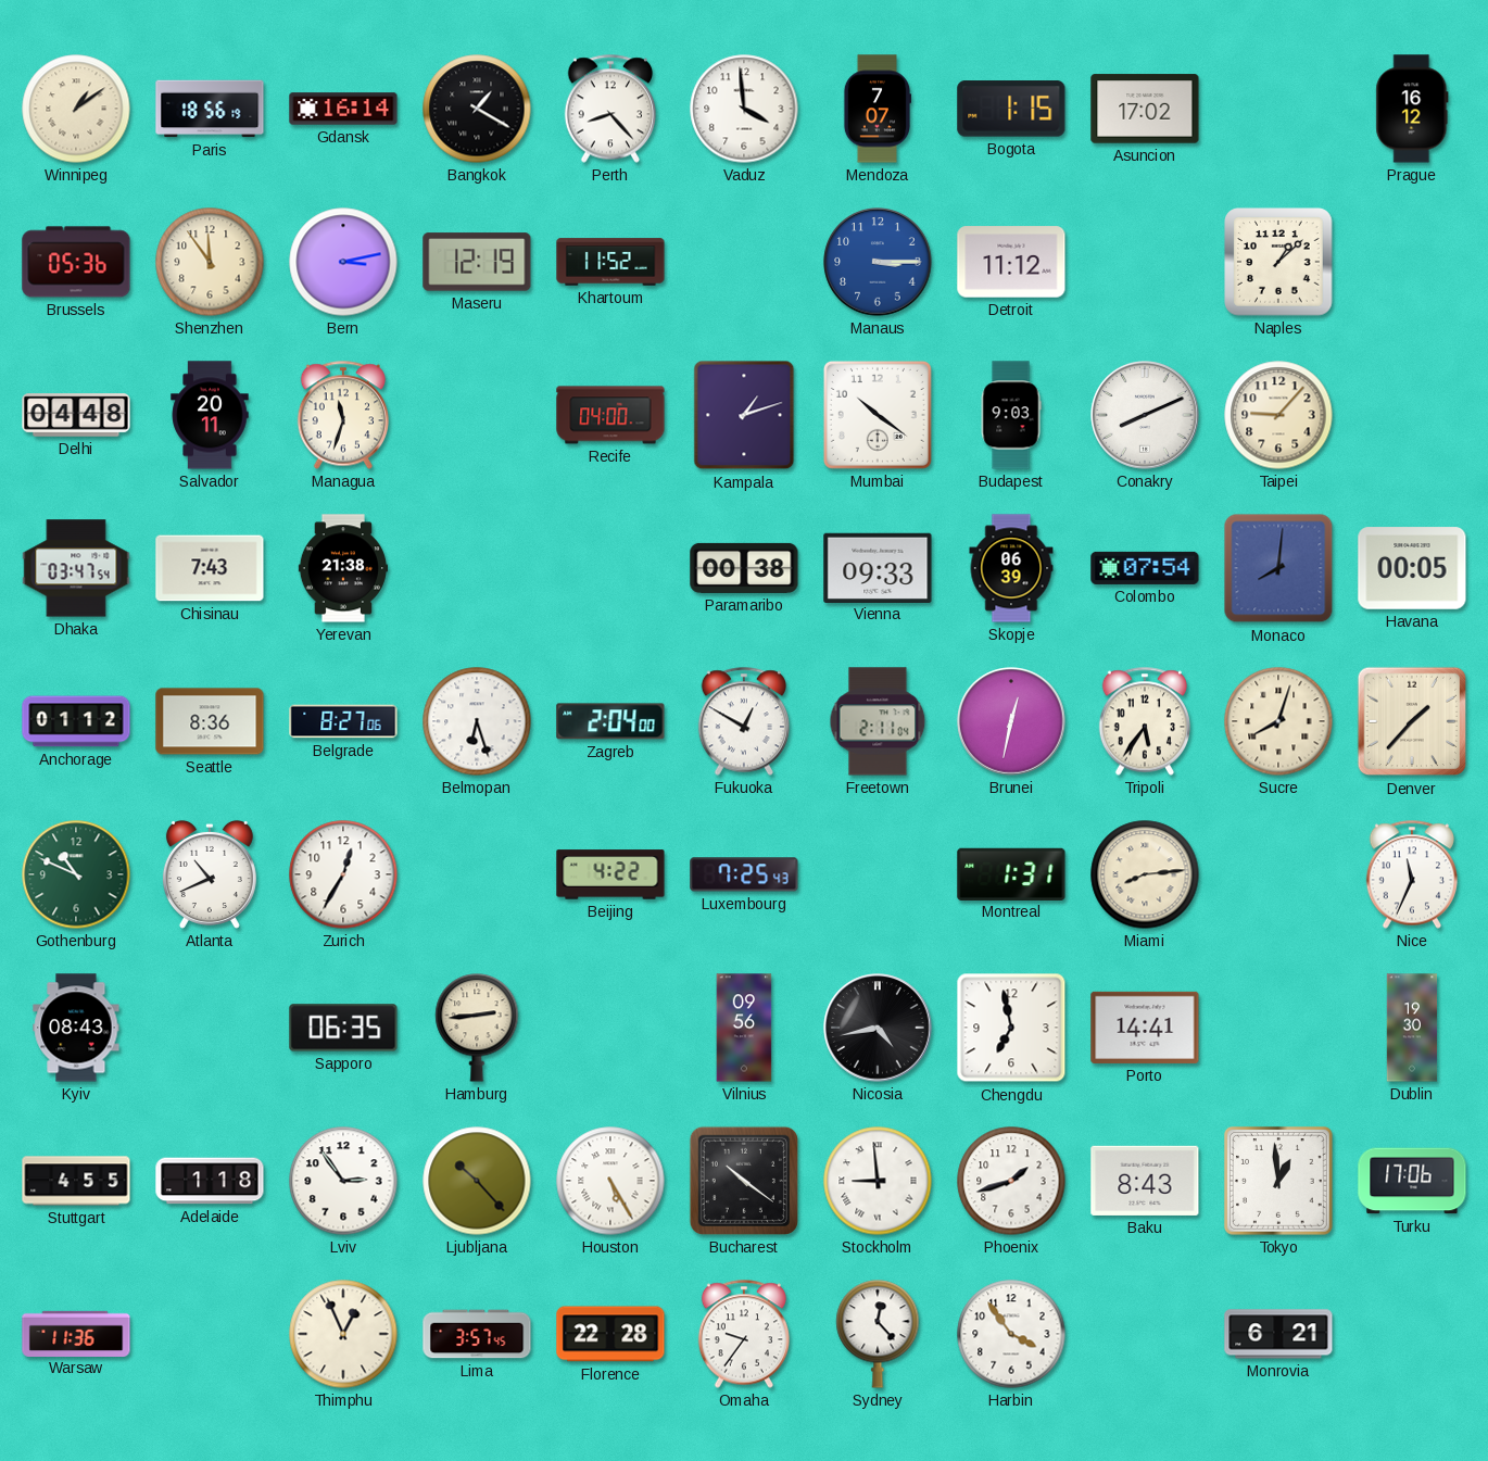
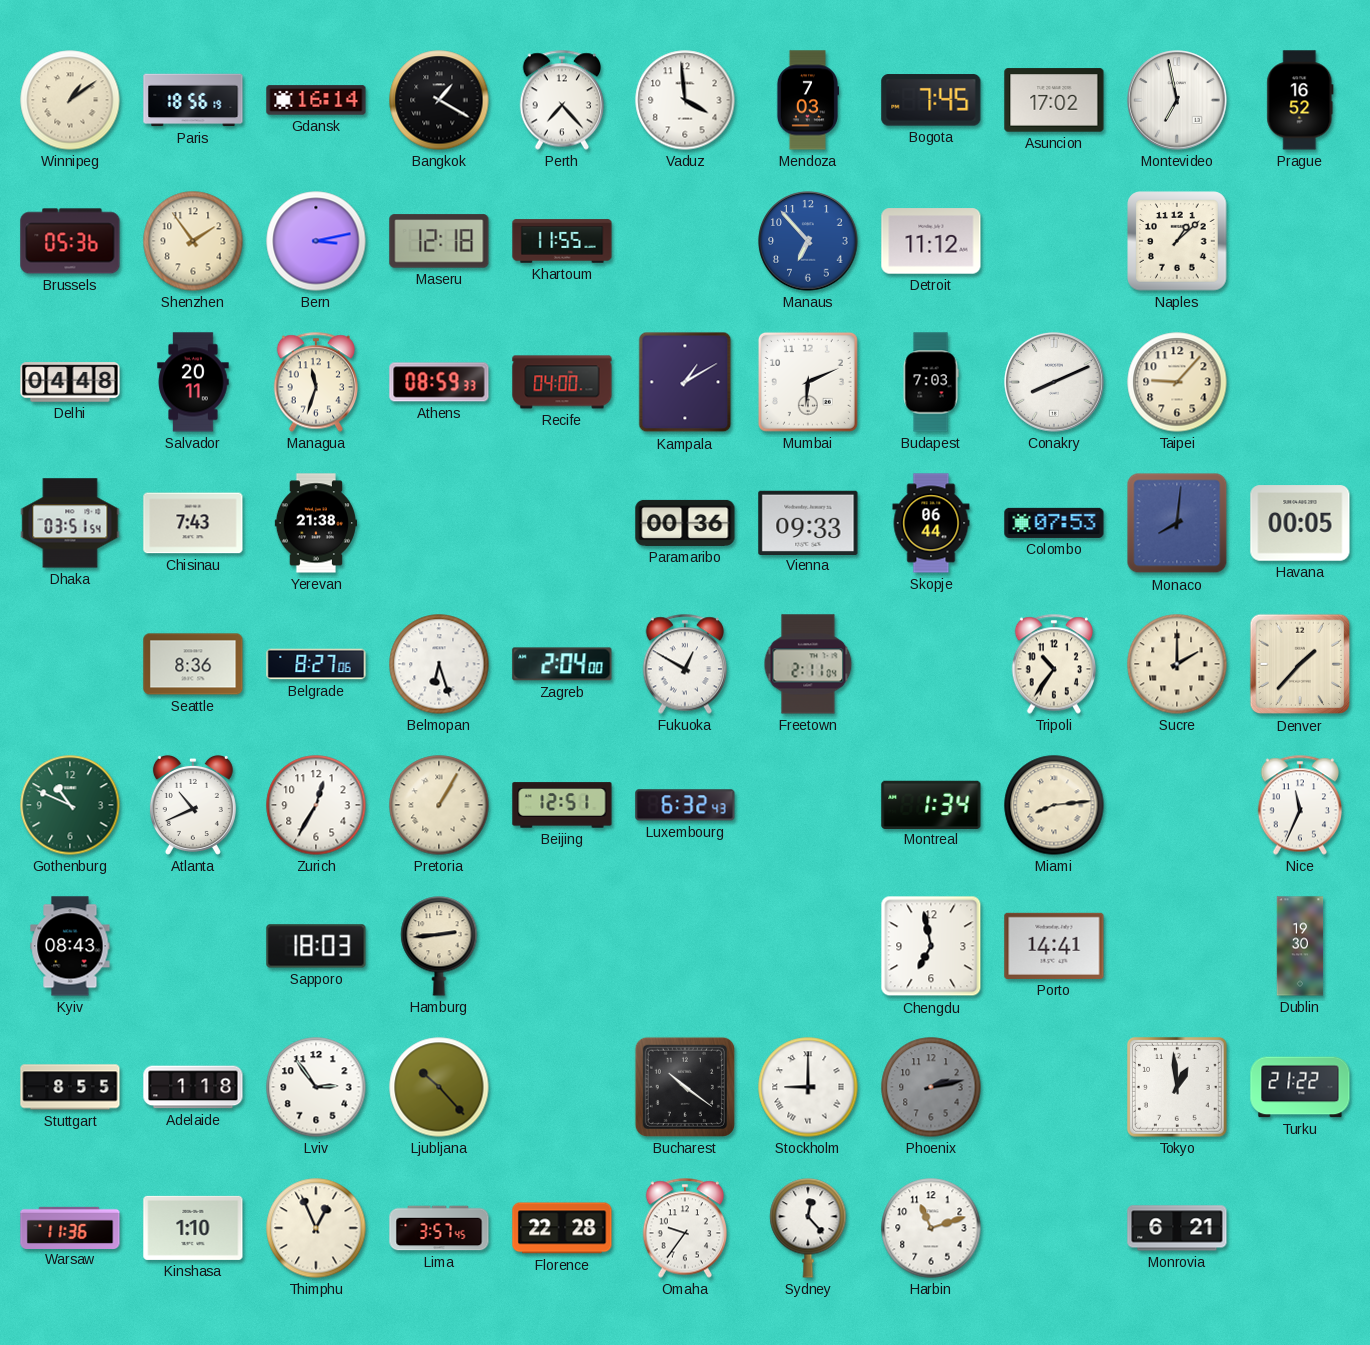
Perth: 8:23 -> 7:23 (561, 100)
Mendoza: 7:07 -> 7:03 (808, 100)
Bogota: 1:15 -> 7:45 (931, 100)
Montevideo: none -> 6:58 (1177, 100)
Prague: 16:12 -> 16:52 (1300, 100)
Shenzhen: 11:54 -> 1:54 (193, 241)
Maseru: 12:19 -> 12:18 (439, 241)
Khartoum: 11:52 -> 11:55 (562, 241)
Manaus: 3:15 -> 6:53 (808, 241)
Athens: none -> 08:59 (439, 382)
Kampala: 1:12 -> 1:10 (685, 382)
Mumbai: 10:21 -> 6:11 (808, 382)
Budapest: 9:03 -> 7:03 (931, 382)
Dhaka: 03:47 -> 03:51 (70, 523)
Paramaribo: 00:38 -> 00:36 (685, 523)
Skopje: 06:39 -> 06:44 (931, 523)
Colombo: 07:54 -> 07:53 (1054, 523)
Anchorage: 01:12 -> none (76, 721)
Brunei: 12:32 -> none (1011, 721)
Tripoli: 5:36 -> 10:36 (1053, 664)
Sucre: 8:03 -> 2:00 (1177, 664)
Pretoria: none -> 1:05 (439, 805)
Beijing: 4:22 -> 12:51 (562, 805)
Luxembourg: 7:25 -> 6:32 (685, 805)
Montreal: 1:31 -> 1:34 (931, 804)
Sapporo: 06:35 -> 18:03 (316, 946)
Vilnius: 09:56 -> none (744, 1028)
Nicosia: 4:43 -> none (878, 1028)
Stuttgart: 4:55 -> 8:55 (70, 1087)
Houston: 5:25 -> none (610, 1181)
Stockholm: 8:59 -> 9:00 (808, 1087)
Phoenix: 1:42 -> 2:13 (931, 1087)
Phoenix dial: white -> grey (931, 1087)
Baku: 8:43 -> none (1145, 1181)
Turku: 17:06 -> 21:22 (1300, 1087)
Kinshasa: none -> 1:10 (193, 1228)
Harbin: 3:54 -> 11:12 (931, 1228)
